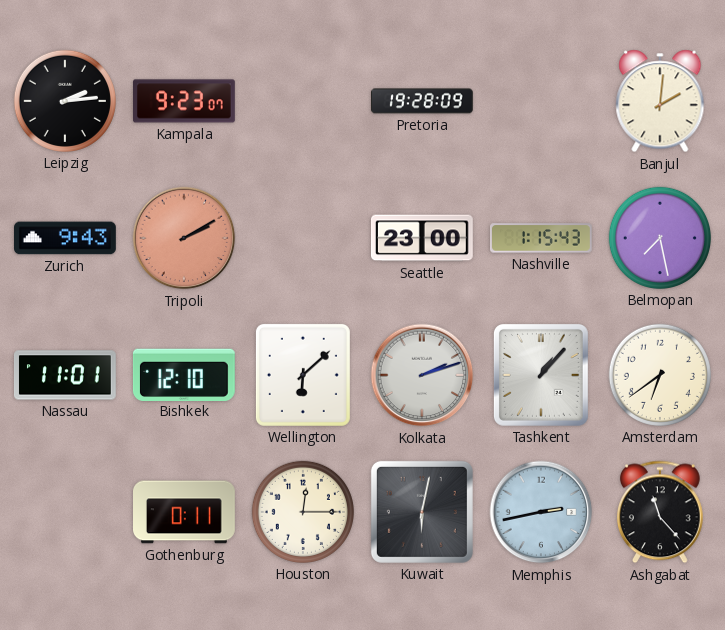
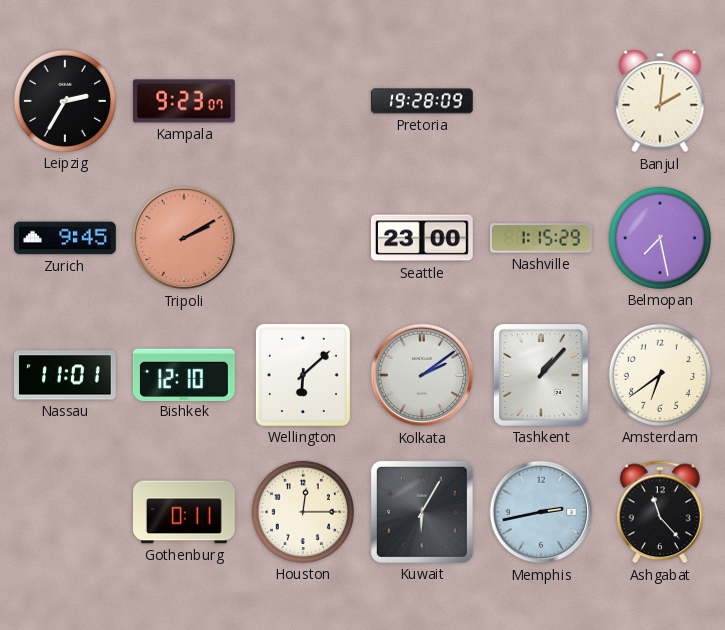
Leipzig: 2:14 -> 2:35 (65, 101)
Zurich: 9:43 -> 9:45 (66, 238)
Nashville: 1:15:43 -> 1:15:29 (541, 238)
Kolkata: 2:12 -> 2:09 (422, 375)
Kuwait: 6:02 -> 6:05 (422, 512)
